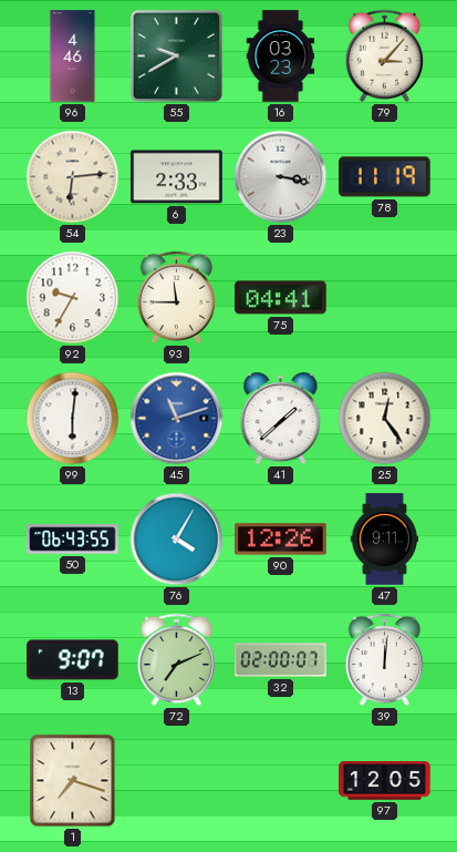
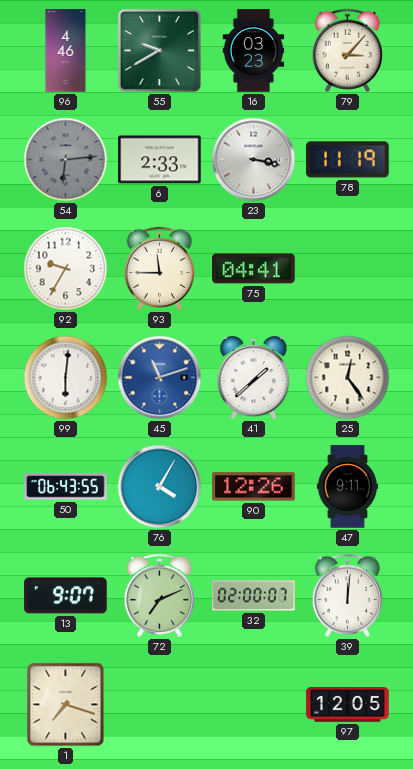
54 dial: cream -> grey (66, 160)
